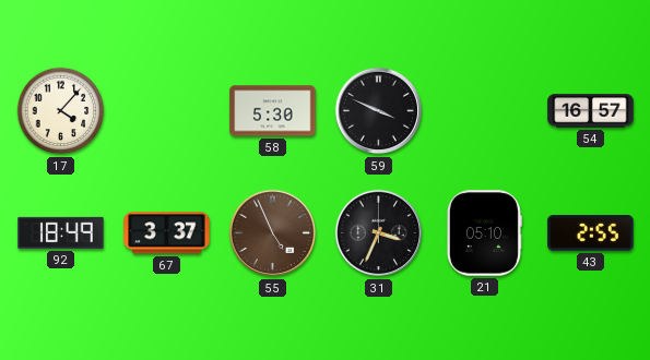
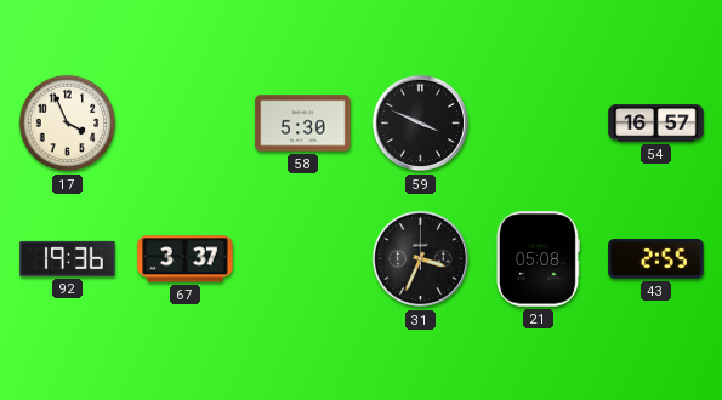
17: 4:07 -> 3:56 (68, 124)
92: 18:49 -> 19:36 (68, 258)
55: 4:56 -> none (273, 233)
21: 05:10 -> 05:08 (538, 259)
